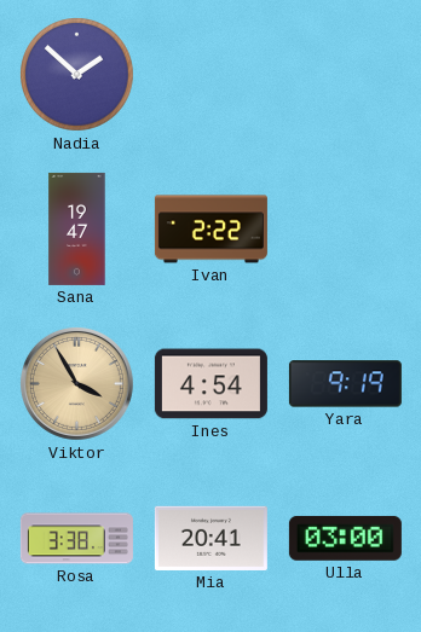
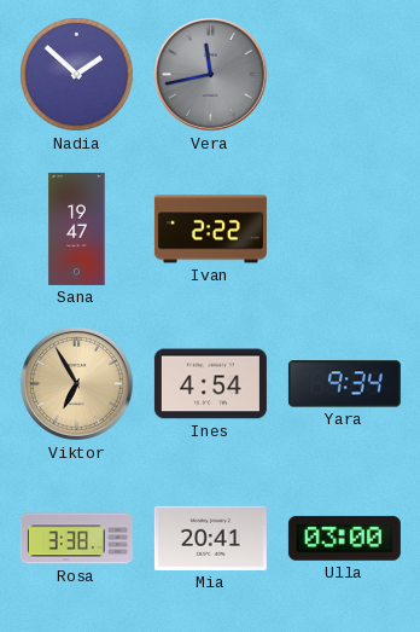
Vera: none -> 11:43 (210, 74)
Viktor: 3:55 -> 6:55 (76, 383)
Yara: 9:19 -> 9:34 (344, 384)
